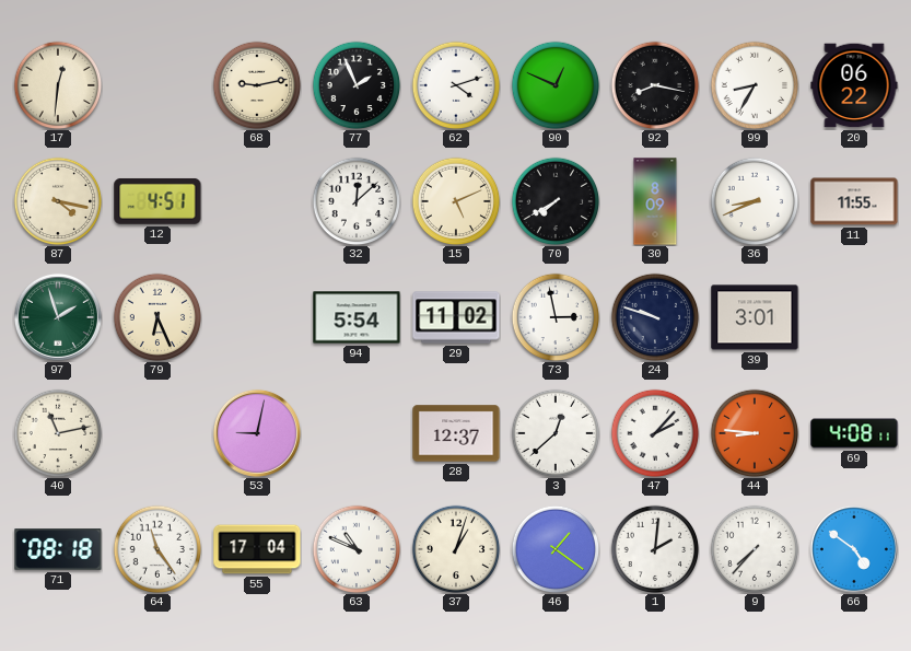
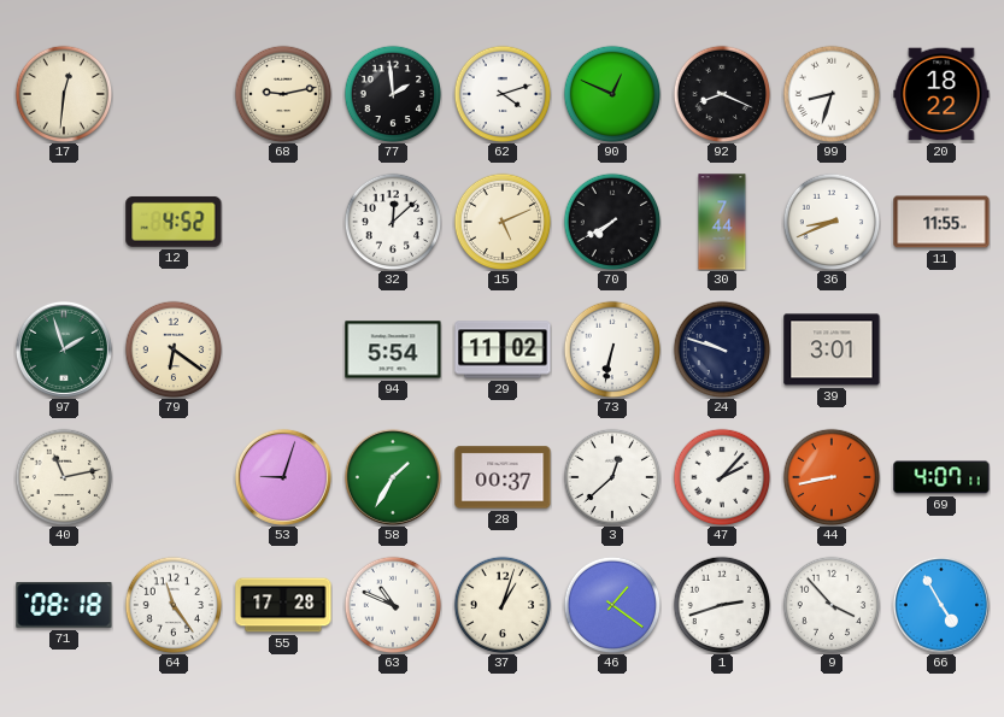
77: 1:56 -> 1:59 (393, 94)
92: 8:17 -> 8:19 (722, 94)
99: 8:35 -> 8:33 (832, 94)
20: 06:22 -> 18:22 (941, 94)
87: 4:17 -> none (58, 201)
12: 4:51 -> 4:52 (174, 222)
30: 8:09 -> 7:44 (722, 222)
79: 6:26 -> 6:21 (174, 349)
73: 2:58 -> 6:32 (612, 349)
53: 9:02 -> 9:03 (283, 477)
58: none -> 1:35 (393, 477)
28: 12:37 -> 00:37 (503, 477)
44: 8:46 -> 8:43 (832, 477)
69: 4:08 -> 4:07 (941, 477)
55: 17:04 -> 17:28 (283, 605)
1: 2:01 -> 2:42 (722, 605)
9: 7:37 -> 3:53 (832, 605)
66: 4:51 -> 4:55 (941, 605)
